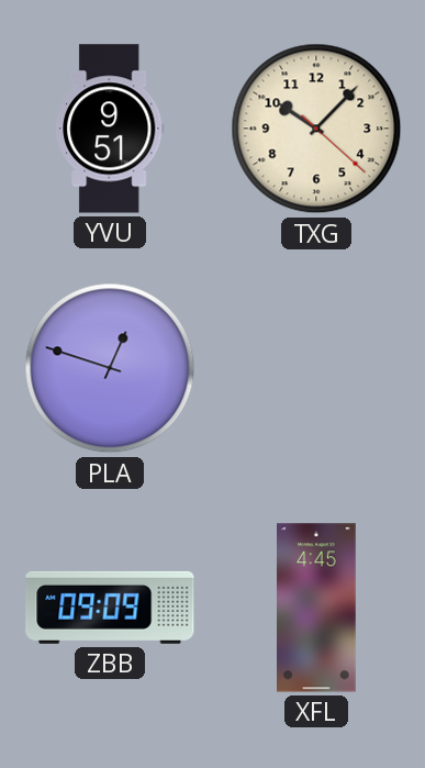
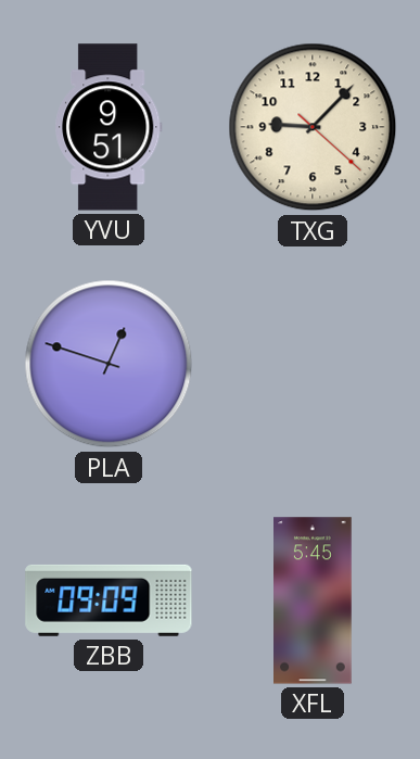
TXG: 10:07 -> 9:07 (313, 127)
XFL: 4:45 -> 5:45 (314, 600)
